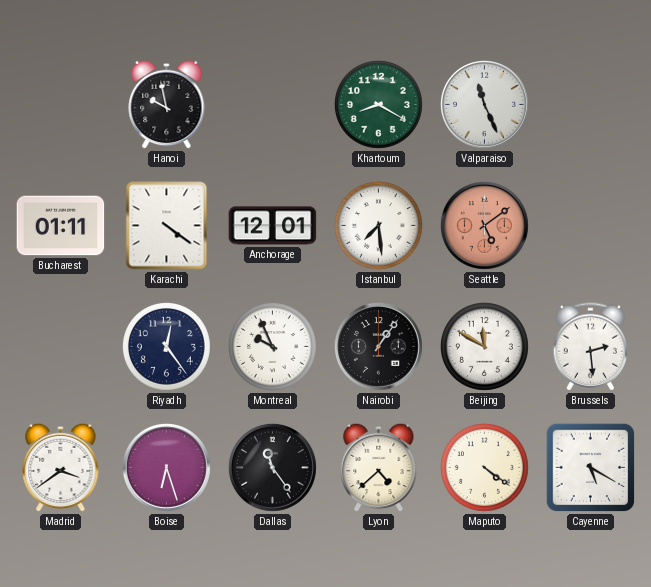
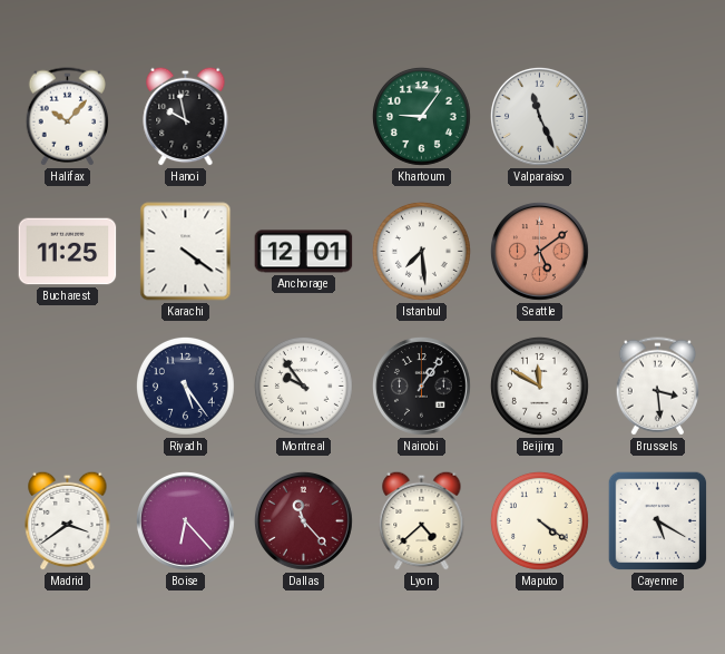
Halifax: none -> 10:07 (67, 117)
Khartoum: 8:20 -> 9:06 (421, 116)
Bucharest: 01:11 -> 11:25 (68, 252)
Riyadh: 12:24 -> 5:24 (185, 385)
Montreal: 9:56 -> 9:54 (303, 385)
Brussels: 2:29 -> 3:29 (657, 387)
Boise: 6:27 -> 6:23 (186, 521)
Dallas: 11:24 -> 11:23 (304, 521)
Dallas dial: black -> burgundy (304, 521)
